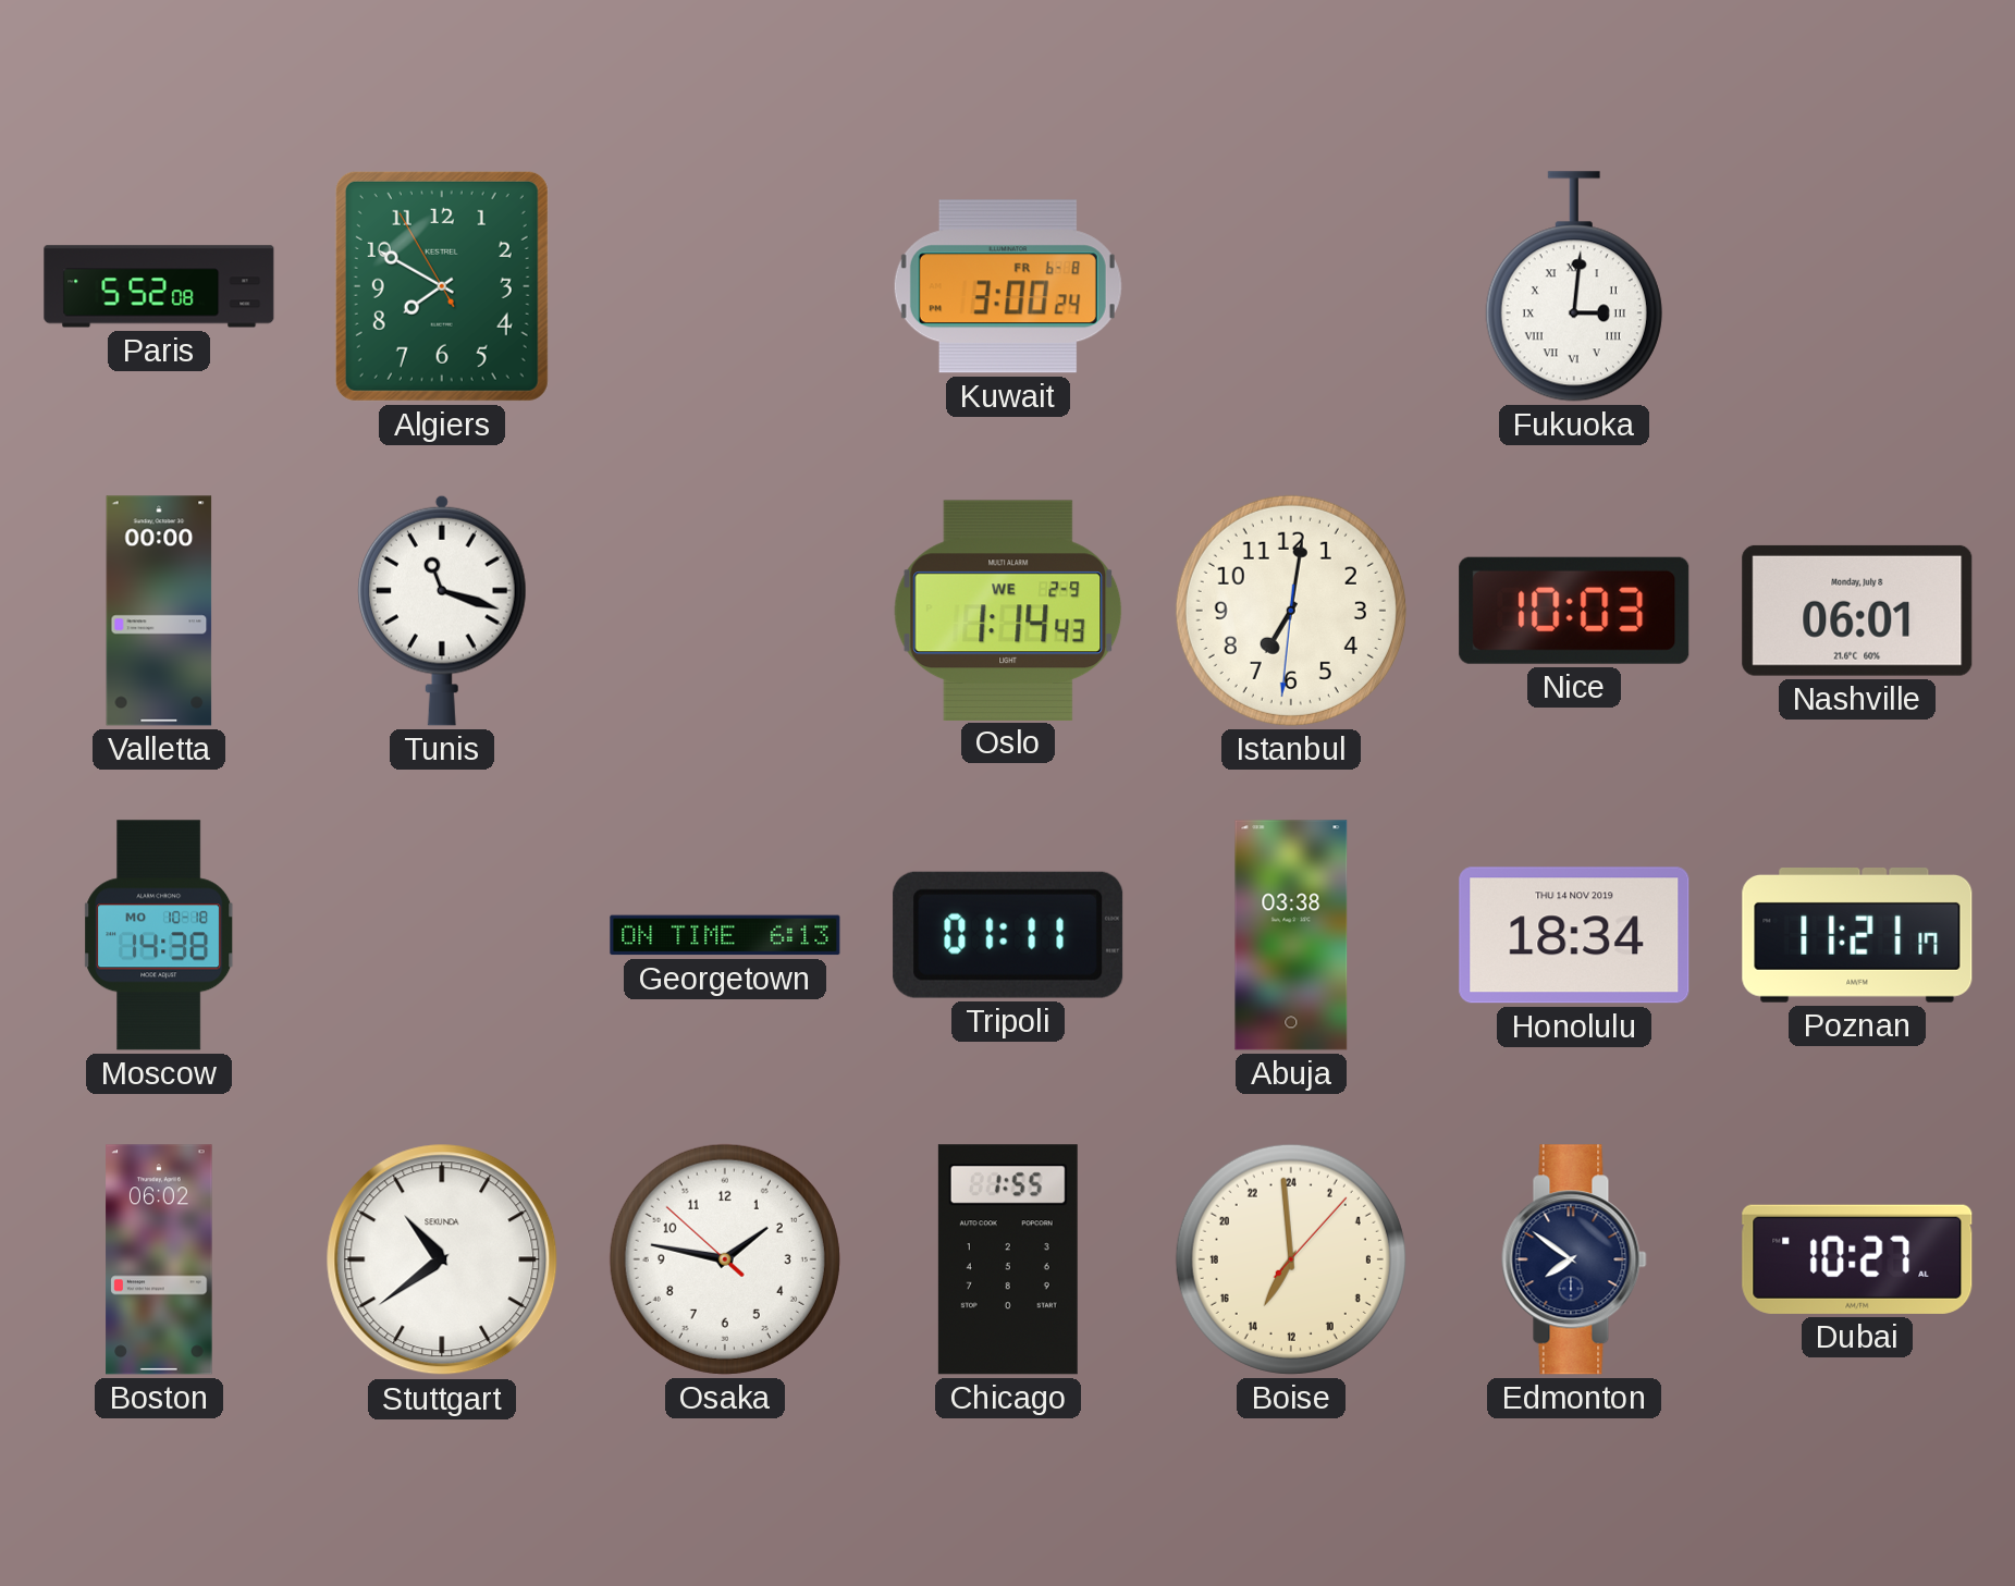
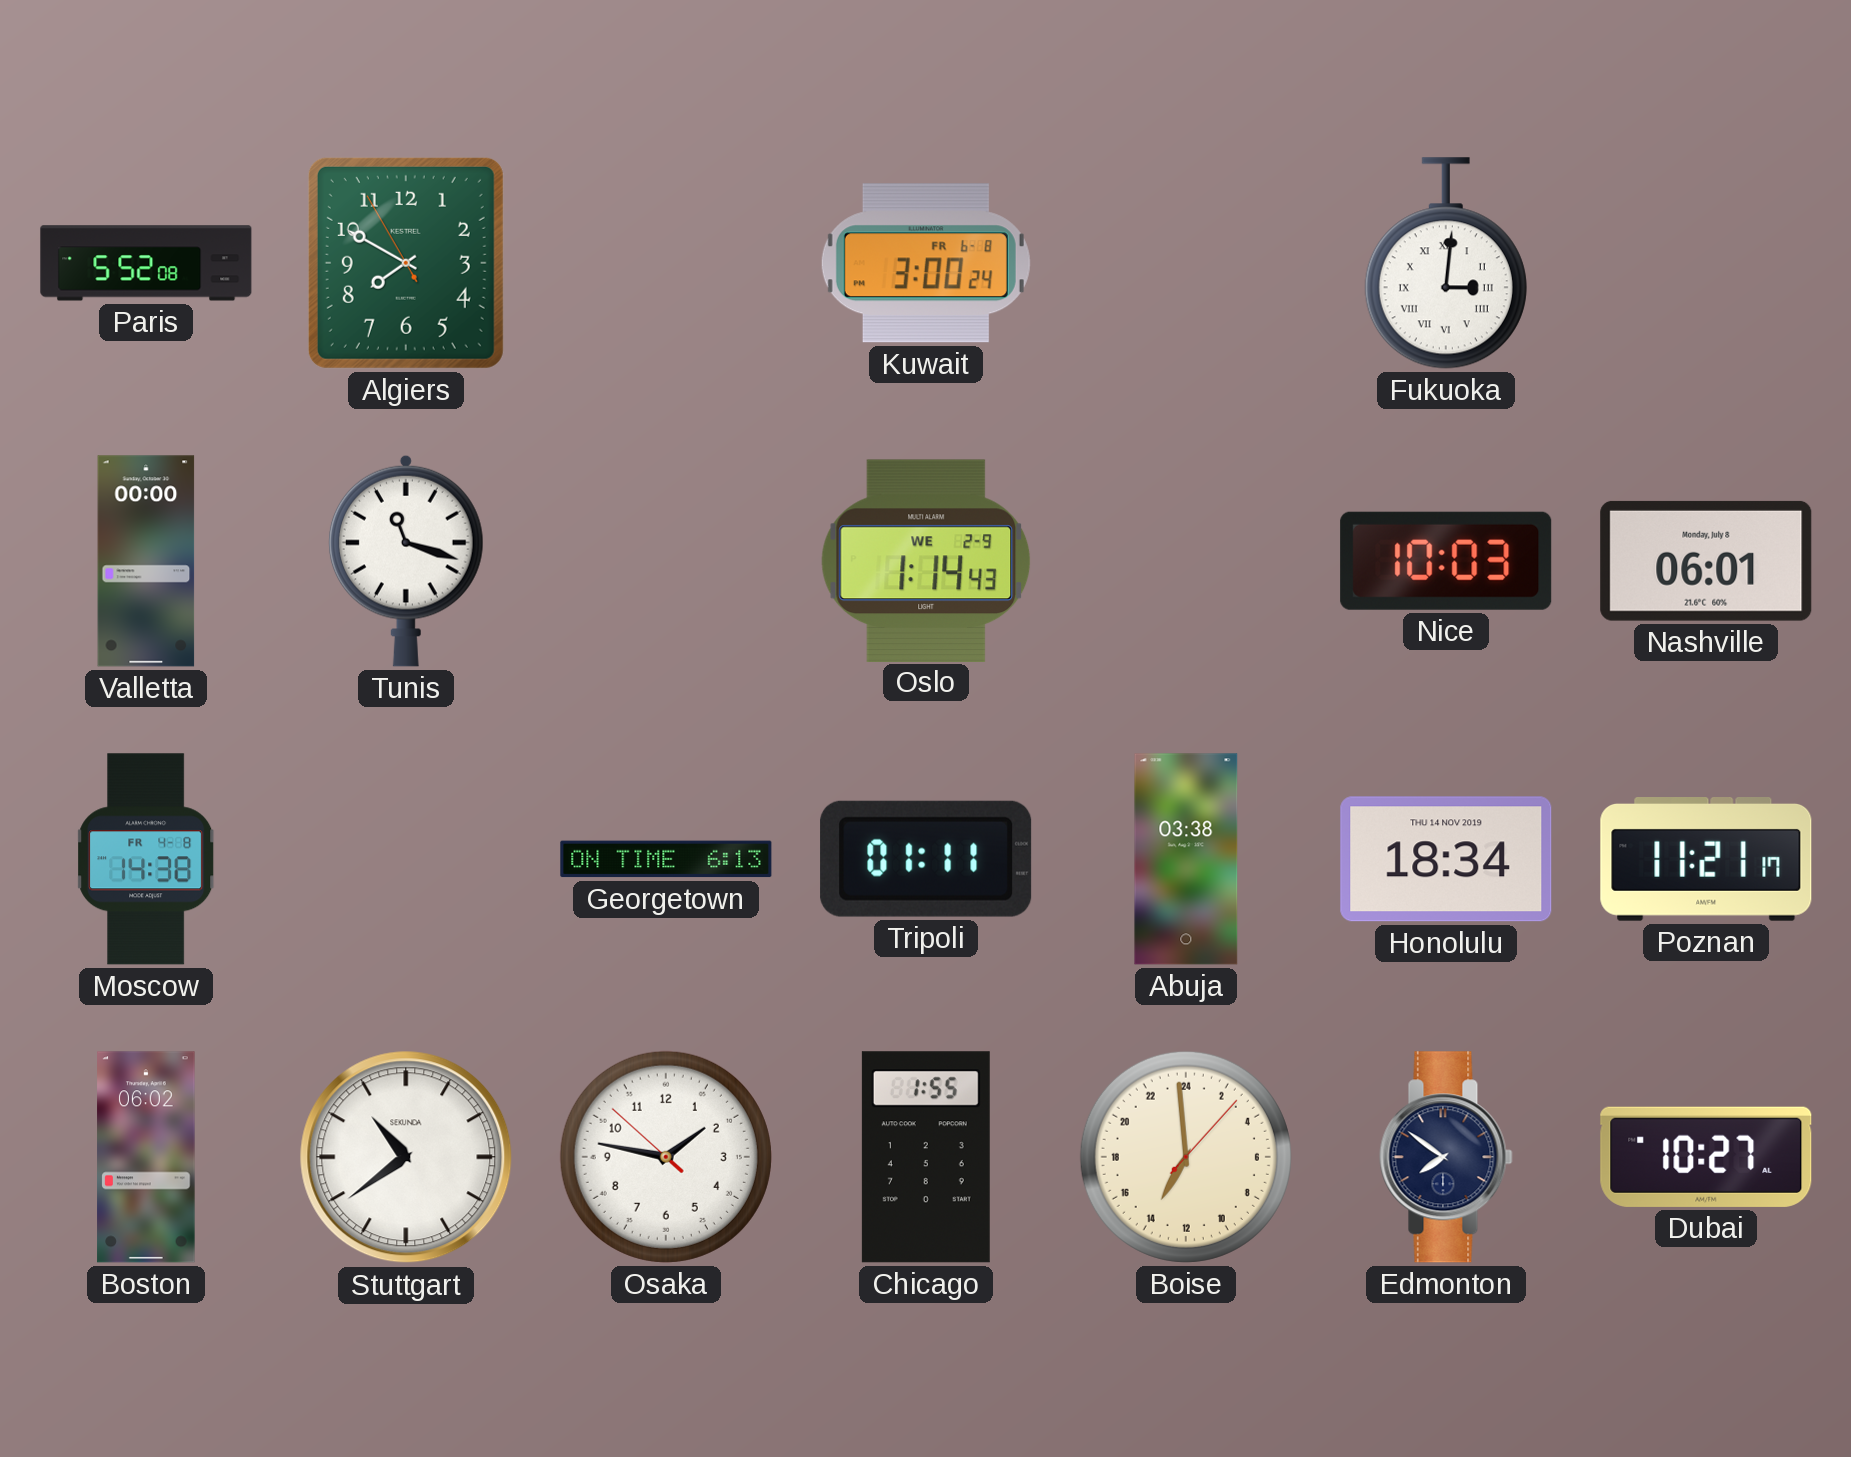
Istanbul: 7:01 -> none (1291, 611)
Moscow date: MO 10-18 -> FR 4-8 (146, 859)
